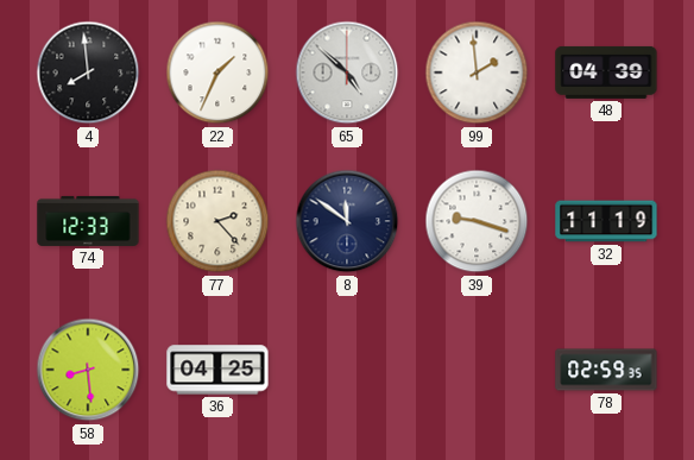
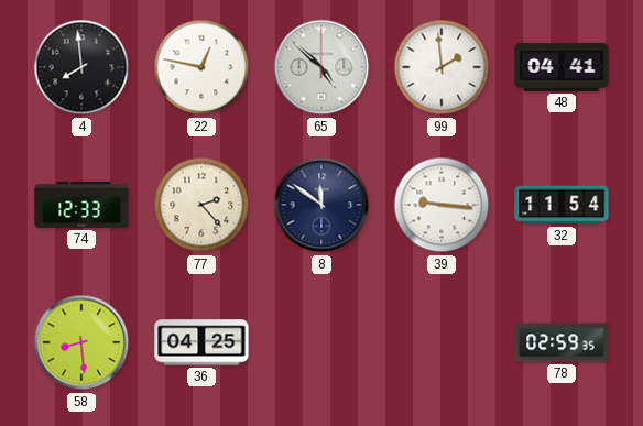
22: 1:34 -> 12:47 (201, 67)
48: 04:39 -> 04:41 (562, 67)
39: 9:18 -> 9:16 (442, 205)
32: 11:19 -> 11:54 (562, 205)
